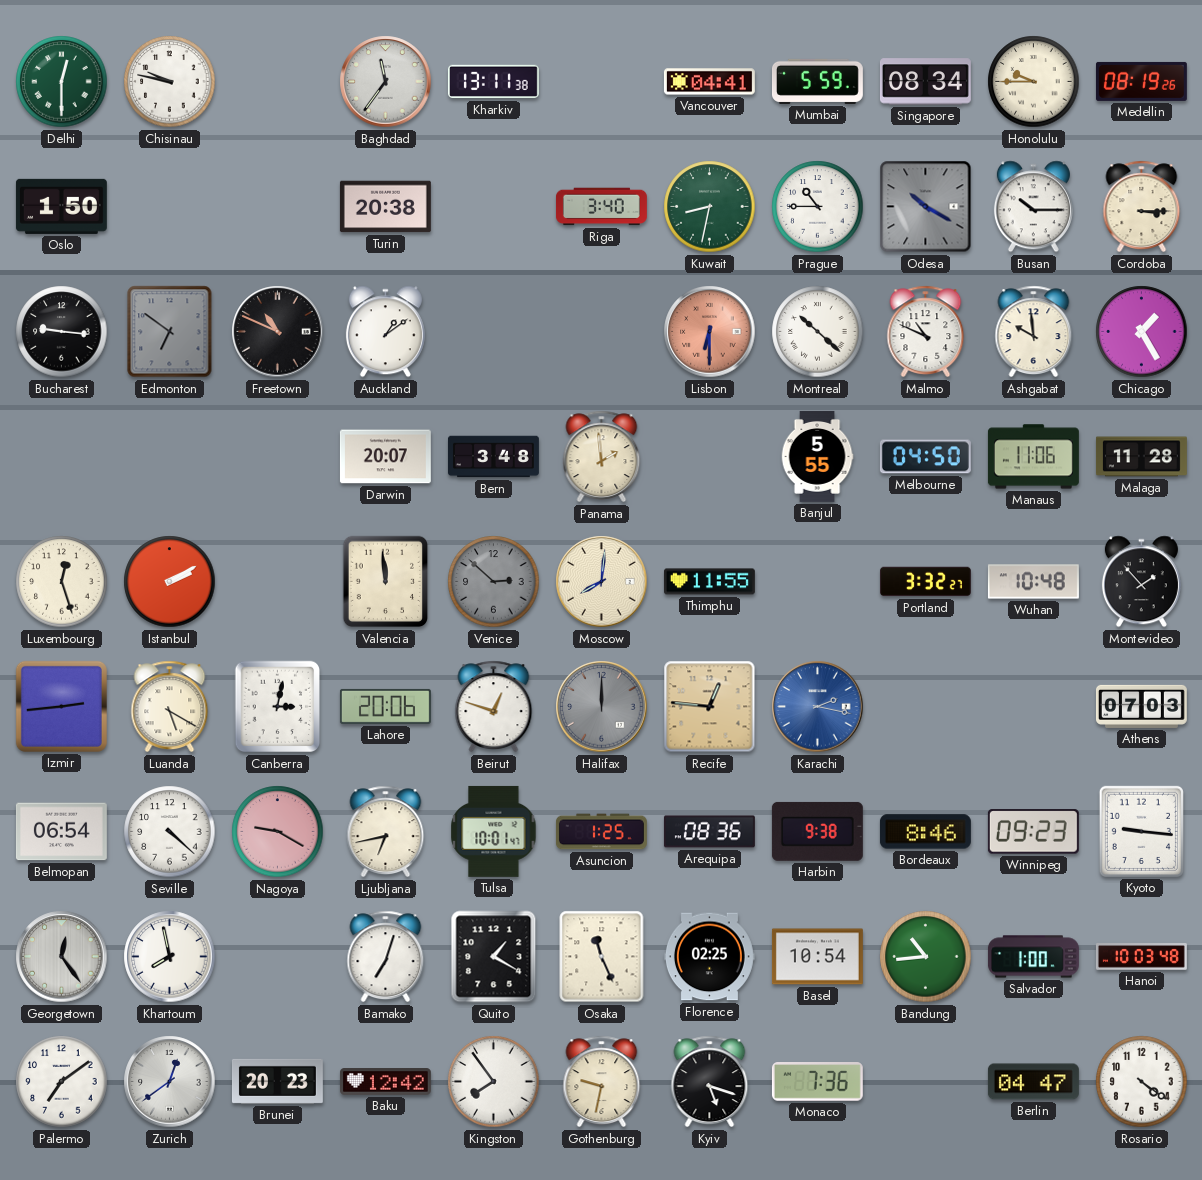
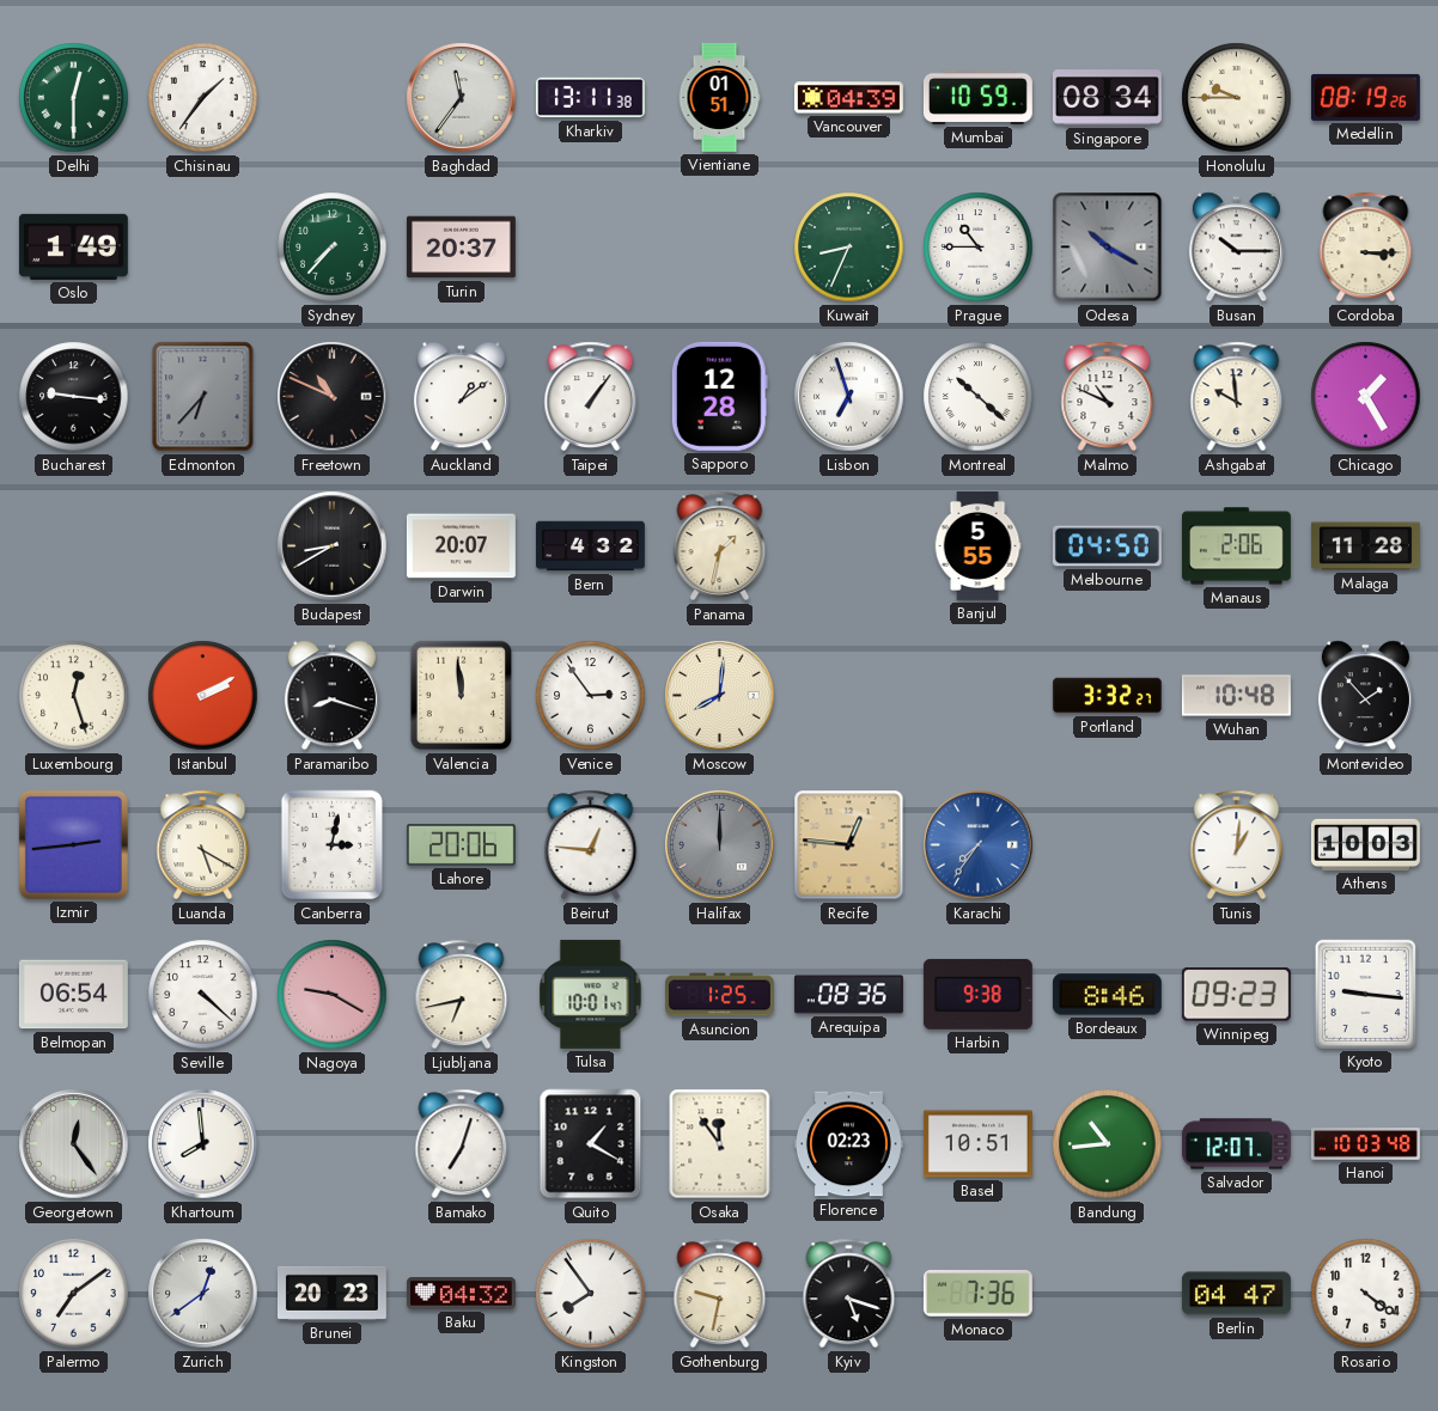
Chisinau: 9:47 -> 1:36 (203, 98)
Vientiane: none -> 01:51 (719, 97)
Vancouver: 04:41 -> 04:39 (848, 98)
Mumbai: 5:59 -> 10:59 (977, 97)
Oslo: 1:50 -> 1:49 (73, 246)
Sydney: none -> 7:37 (333, 248)
Turin: 20:38 -> 20:37 (461, 248)
Riga: 3:40 -> none (601, 207)
Kuwait: 8:32 -> 8:34 (849, 248)
Edmonton: 6:51 -> 6:37 (203, 397)
Taipei: none -> 1:06 (591, 397)
Sapporo: none -> 12:28 (719, 396)
Lisbon: 6:30 -> 6:57 (849, 397)
Lisbon dial: salmon -> white (849, 397)
Budapest: none -> 8:40 (333, 546)
Bern: 3:48 -> 4:32 (590, 546)
Panama: 1:59 -> 1:32 (720, 546)
Manaus: 11:06 -> 2:06 (1236, 546)
Paramaribo: none -> 8:18 (331, 696)
Venice: 2:52 -> 2:54 (591, 696)
Venice dial: grey -> white (591, 696)
Thimphu: 11:55 -> none (709, 582)
Beirut: 12:48 -> 12:46 (591, 845)
Karachi: 2:17 -> 7:36 (979, 845)
Tunis: none -> 1:01 (1237, 845)
Athens: 07:03 -> 10:03 (1365, 844)
Khartoum: 7:58 -> 7:59 (203, 1144)
Osaka: 11:26 -> 11:54 (720, 1144)
Florence: 02:25 -> 02:23 (848, 1144)
Basel: 10:54 -> 10:51 (977, 1144)
Salvador: 1:00 -> 12:07 (1236, 1144)
Baku: 12:42 -> 04:32 (461, 1294)
